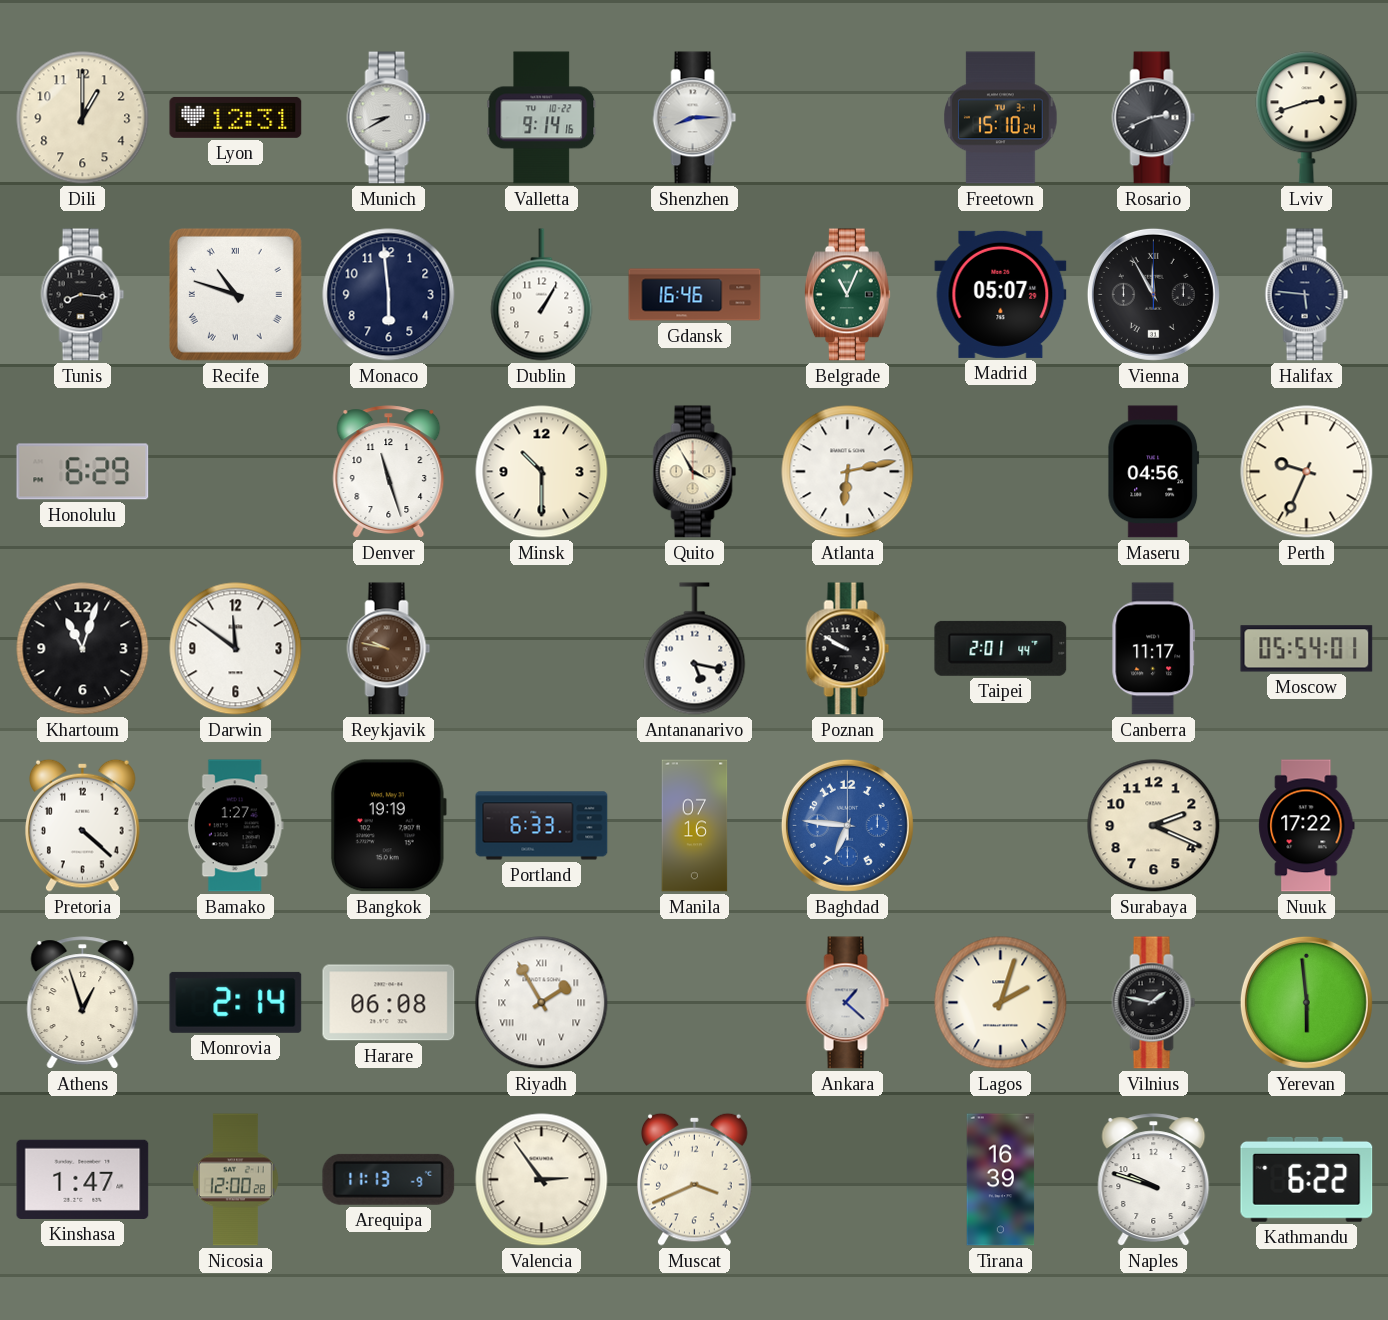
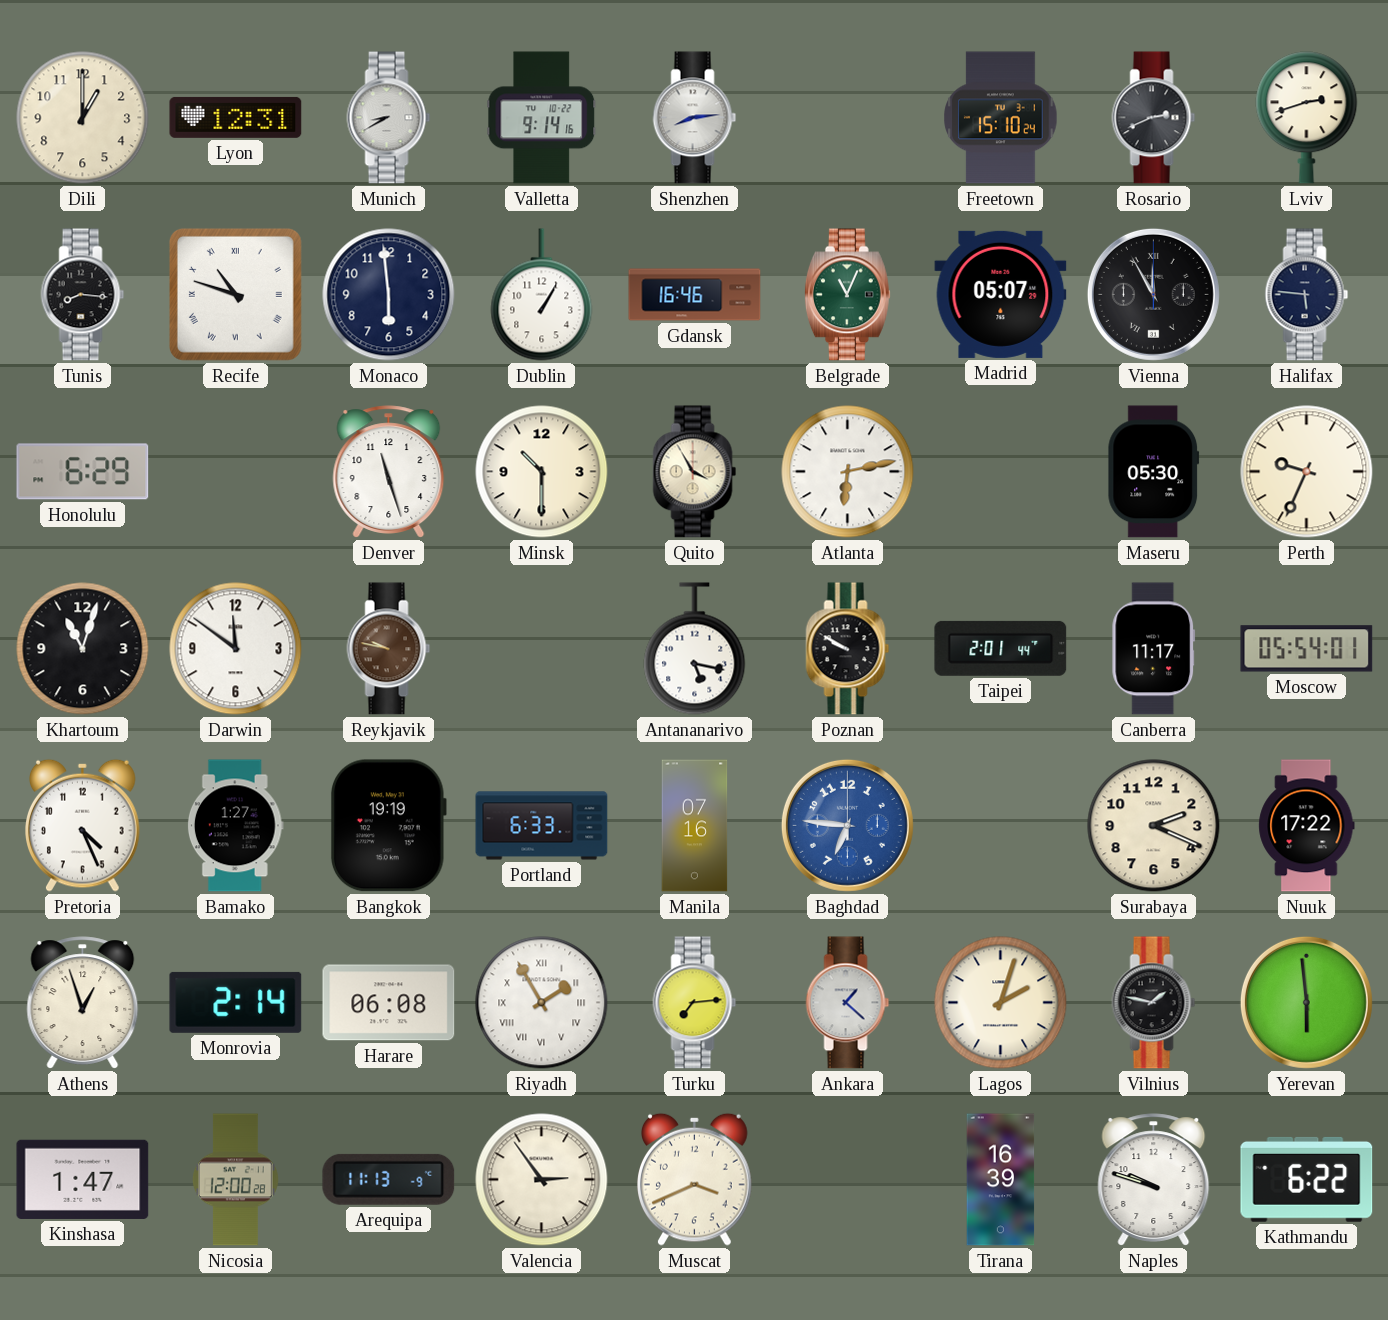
Shenzhen: 8:15 -> 8:14 (695, 118)
Maseru: 04:56 -> 05:30 (1154, 472)
Pretoria: 4:22 -> 4:26 (83, 825)
Turku: none -> 7:14 (695, 1003)
